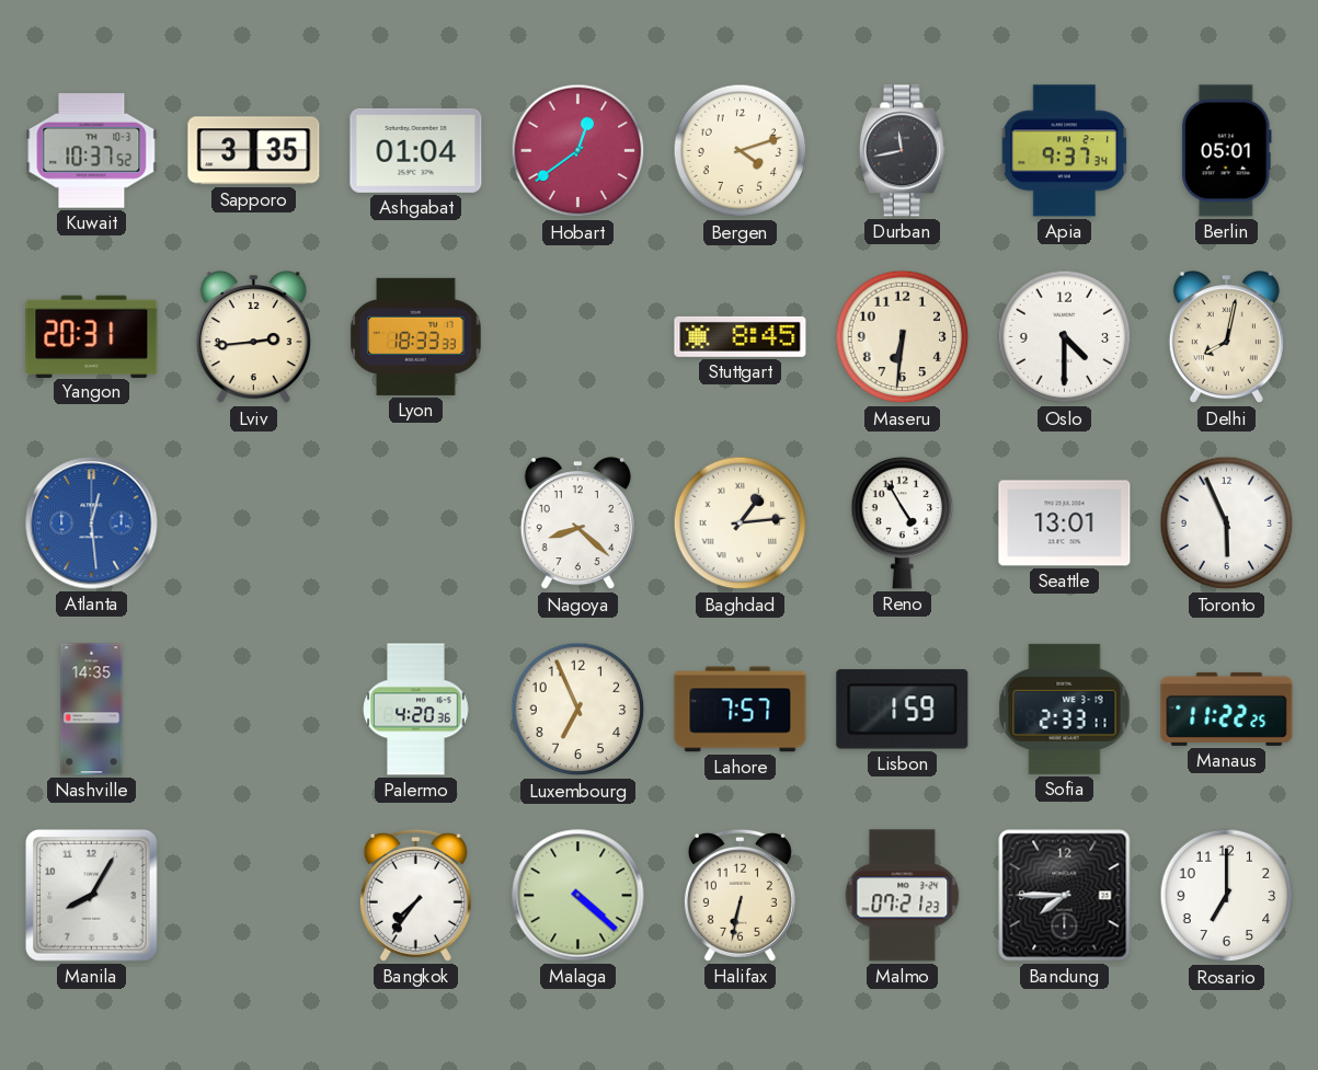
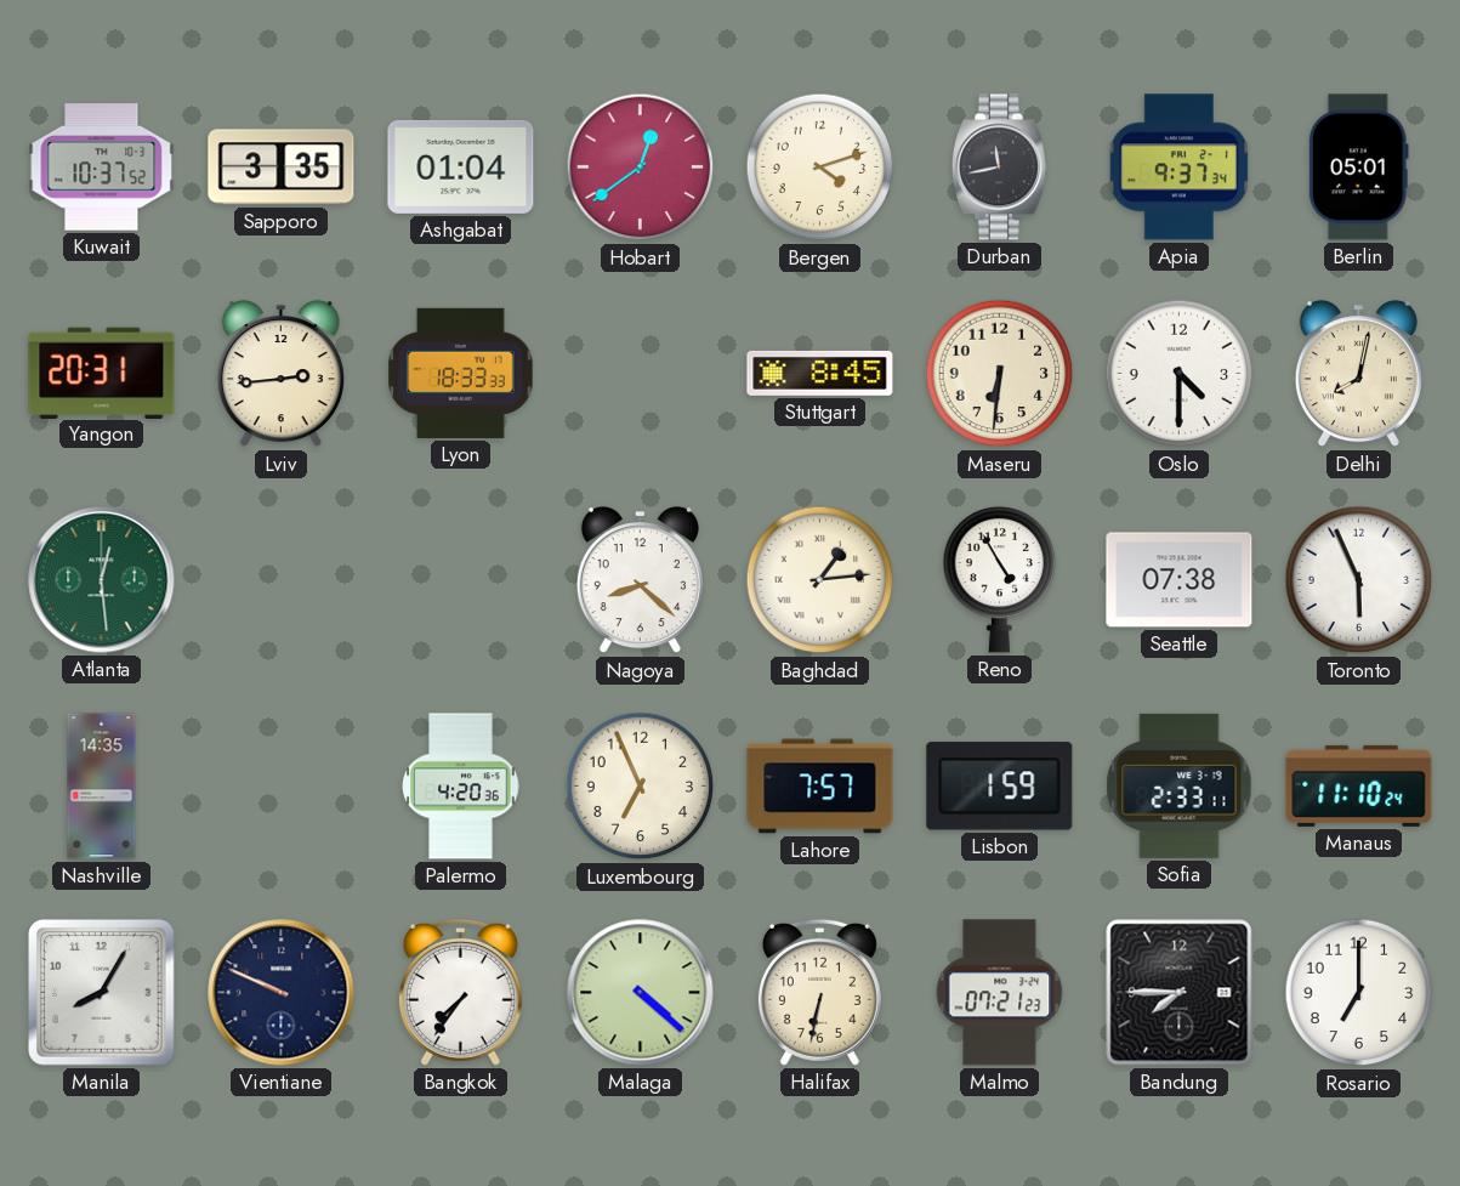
Atlanta dial: blue -> green (102, 580)
Seattle: 13:01 -> 07:38 (1180, 580)
Manaus: 11:22 -> 11:10 (1359, 785)
Vientiane: none -> 9:49 (282, 993)
